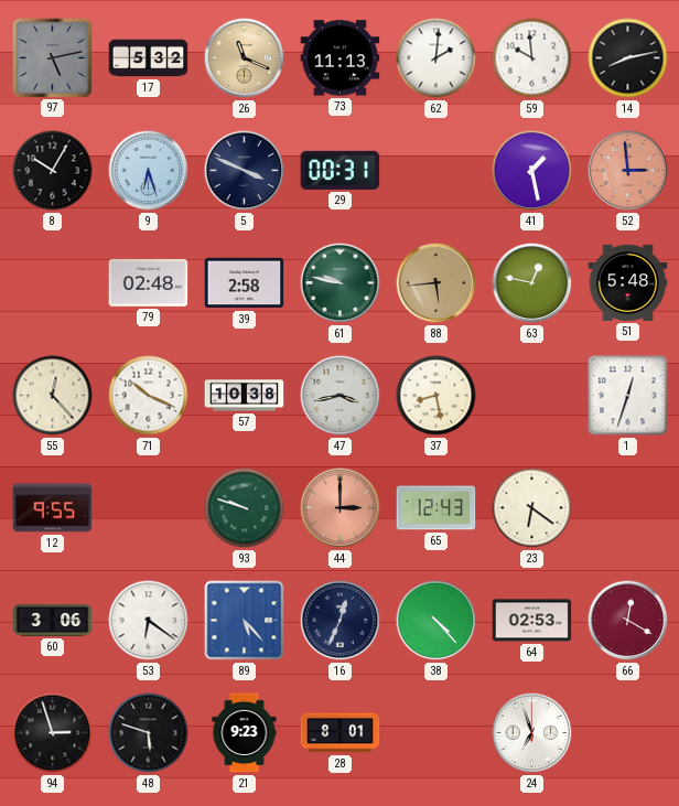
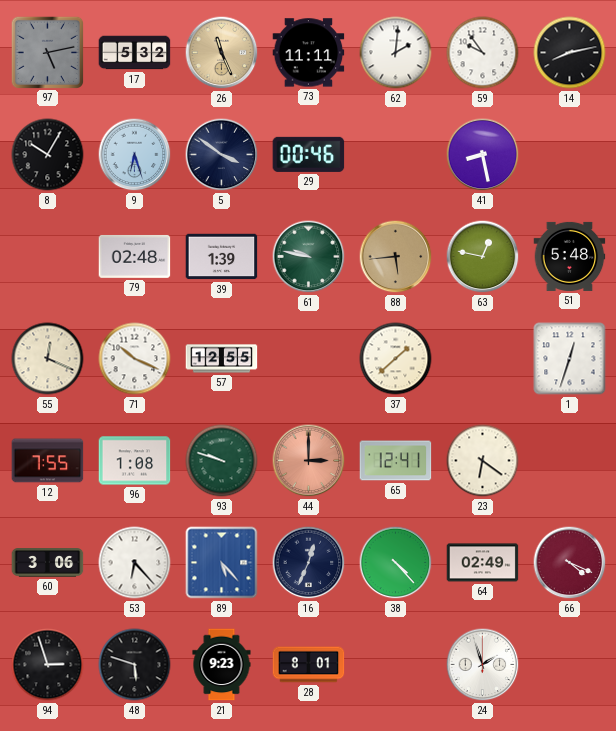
26: 11:19 -> 11:26 (222, 53)
73: 11:13 -> 11:11 (309, 53)
59: 9:59 -> 9:54 (483, 53)
5: 3:49 -> 3:51 (222, 155)
29: 00:31 -> 00:46 (309, 154)
41: 1:28 -> 8:28 (483, 155)
52: 2:59 -> none (628, 171)
39: 2:58 -> 1:39 (222, 257)
55: 12:23 -> 12:19 (48, 359)
57: 10:38 -> 12:55 (222, 359)
47: 3:43 -> none (341, 396)
37: 8:28 -> 1:38 (396, 359)
12: 9:55 -> 7:55 (48, 461)
96: none -> 1:08 (135, 461)
65: 12:43 -> 12:41 (396, 461)
53: 6:21 -> 6:23 (135, 563)
64: 02:53 -> 02:49 (483, 563)
66: 12:20 -> 4:19 (570, 563)
24: 6:57 -> 1:57 (483, 665)
